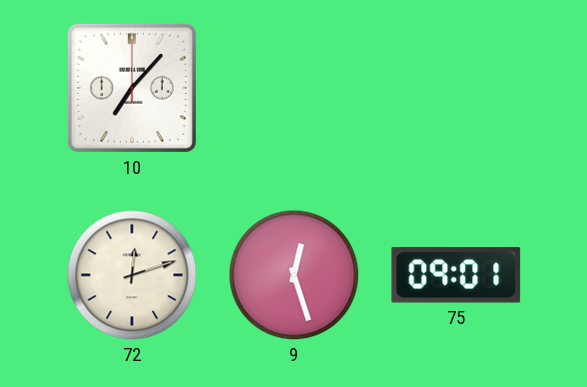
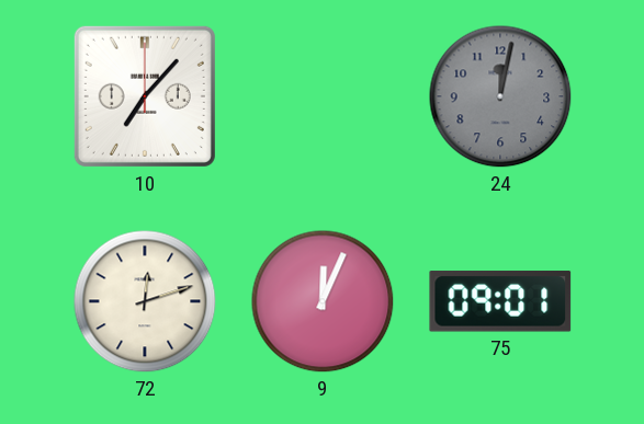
24: none -> 12:02 (500, 96)
9: 12:27 -> 12:04 (323, 301)
